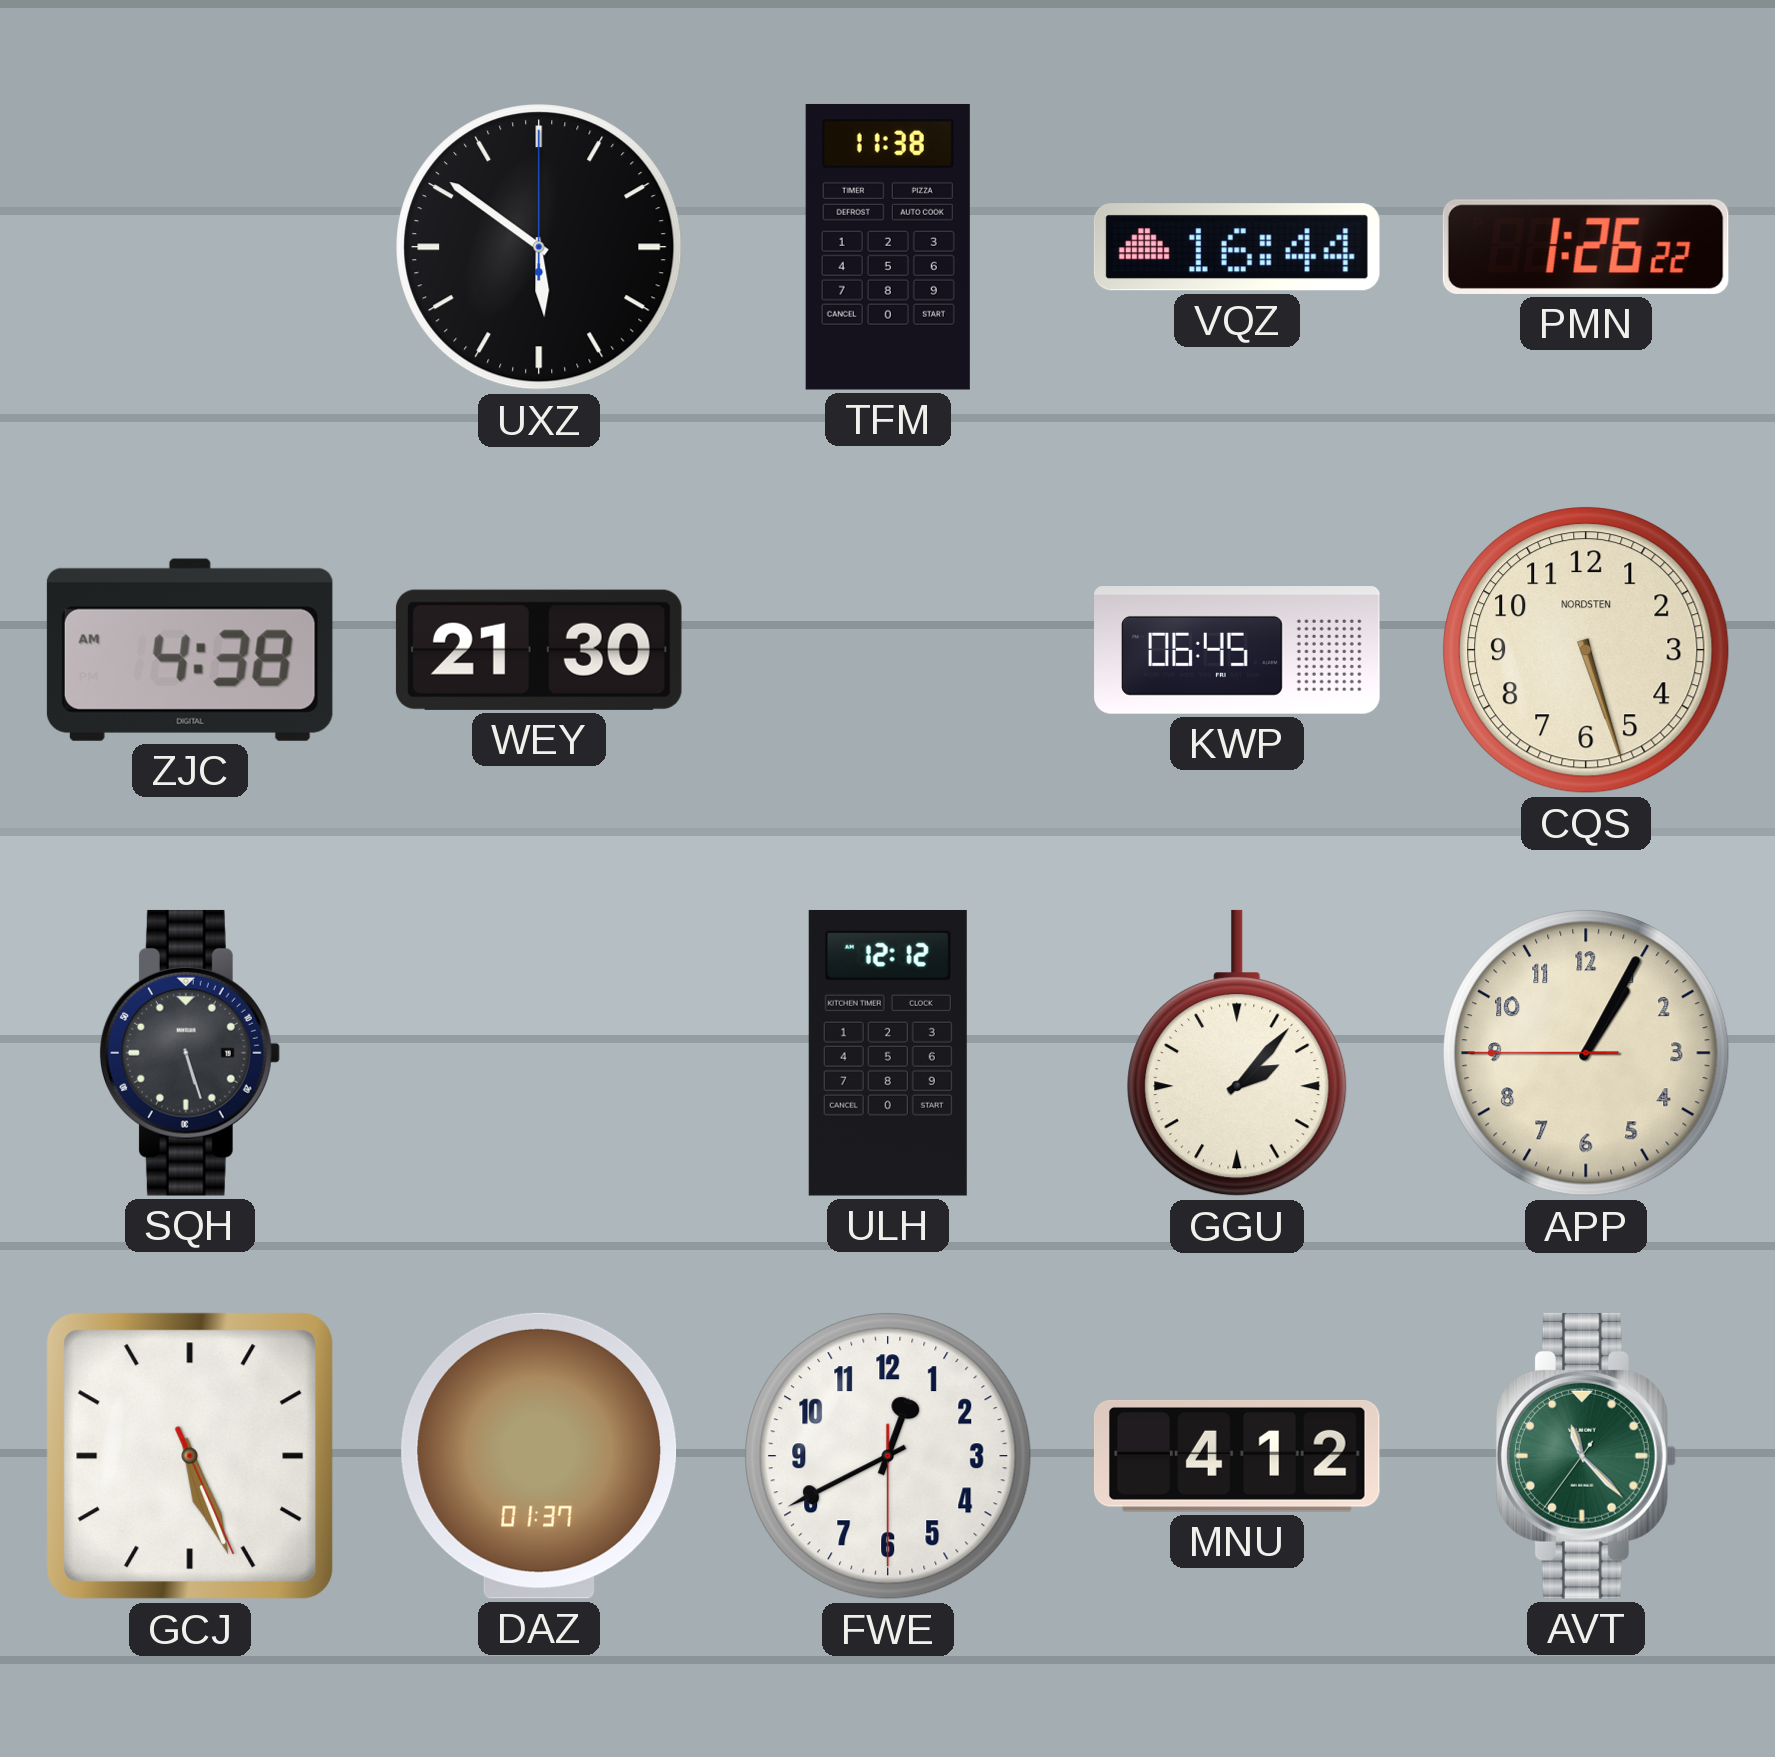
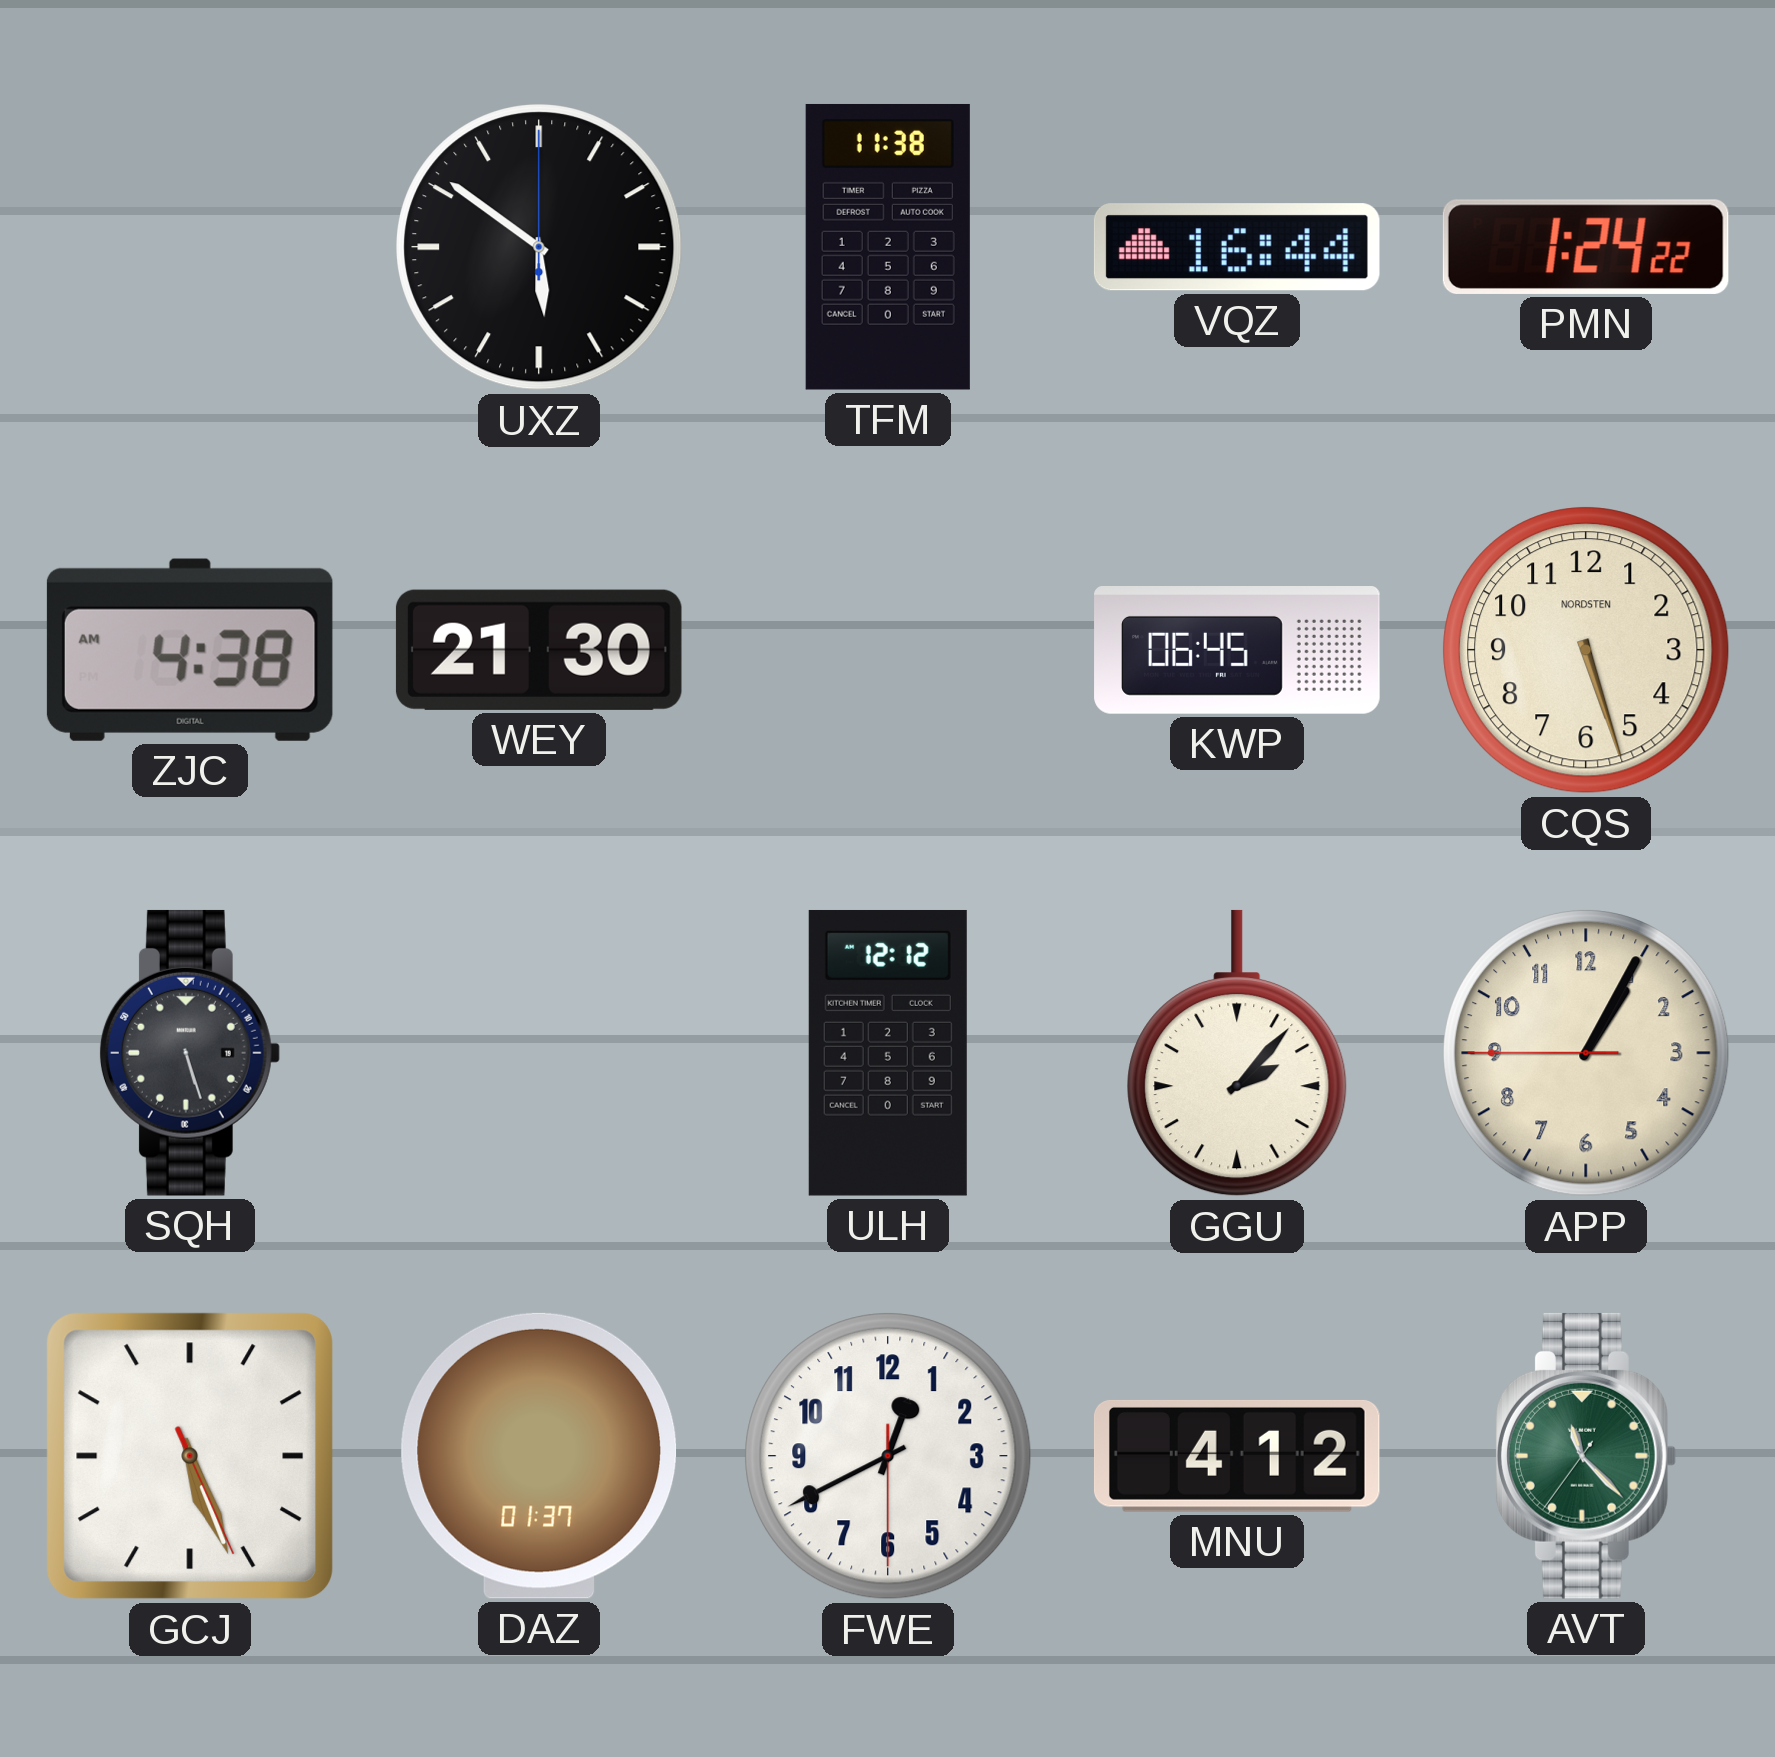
PMN: 1:26 -> 1:24 (1586, 247)
